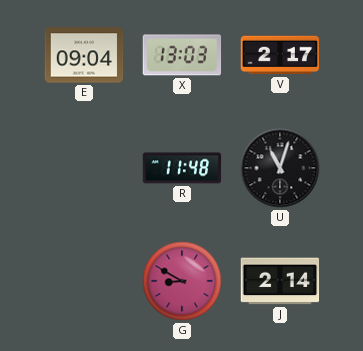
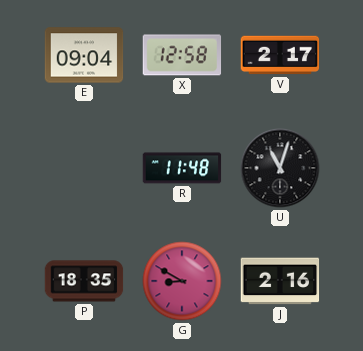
X: 13:03 -> 12:58 (182, 55)
P: none -> 18:35 (84, 281)
J: 2:14 -> 2:16 (280, 281)
